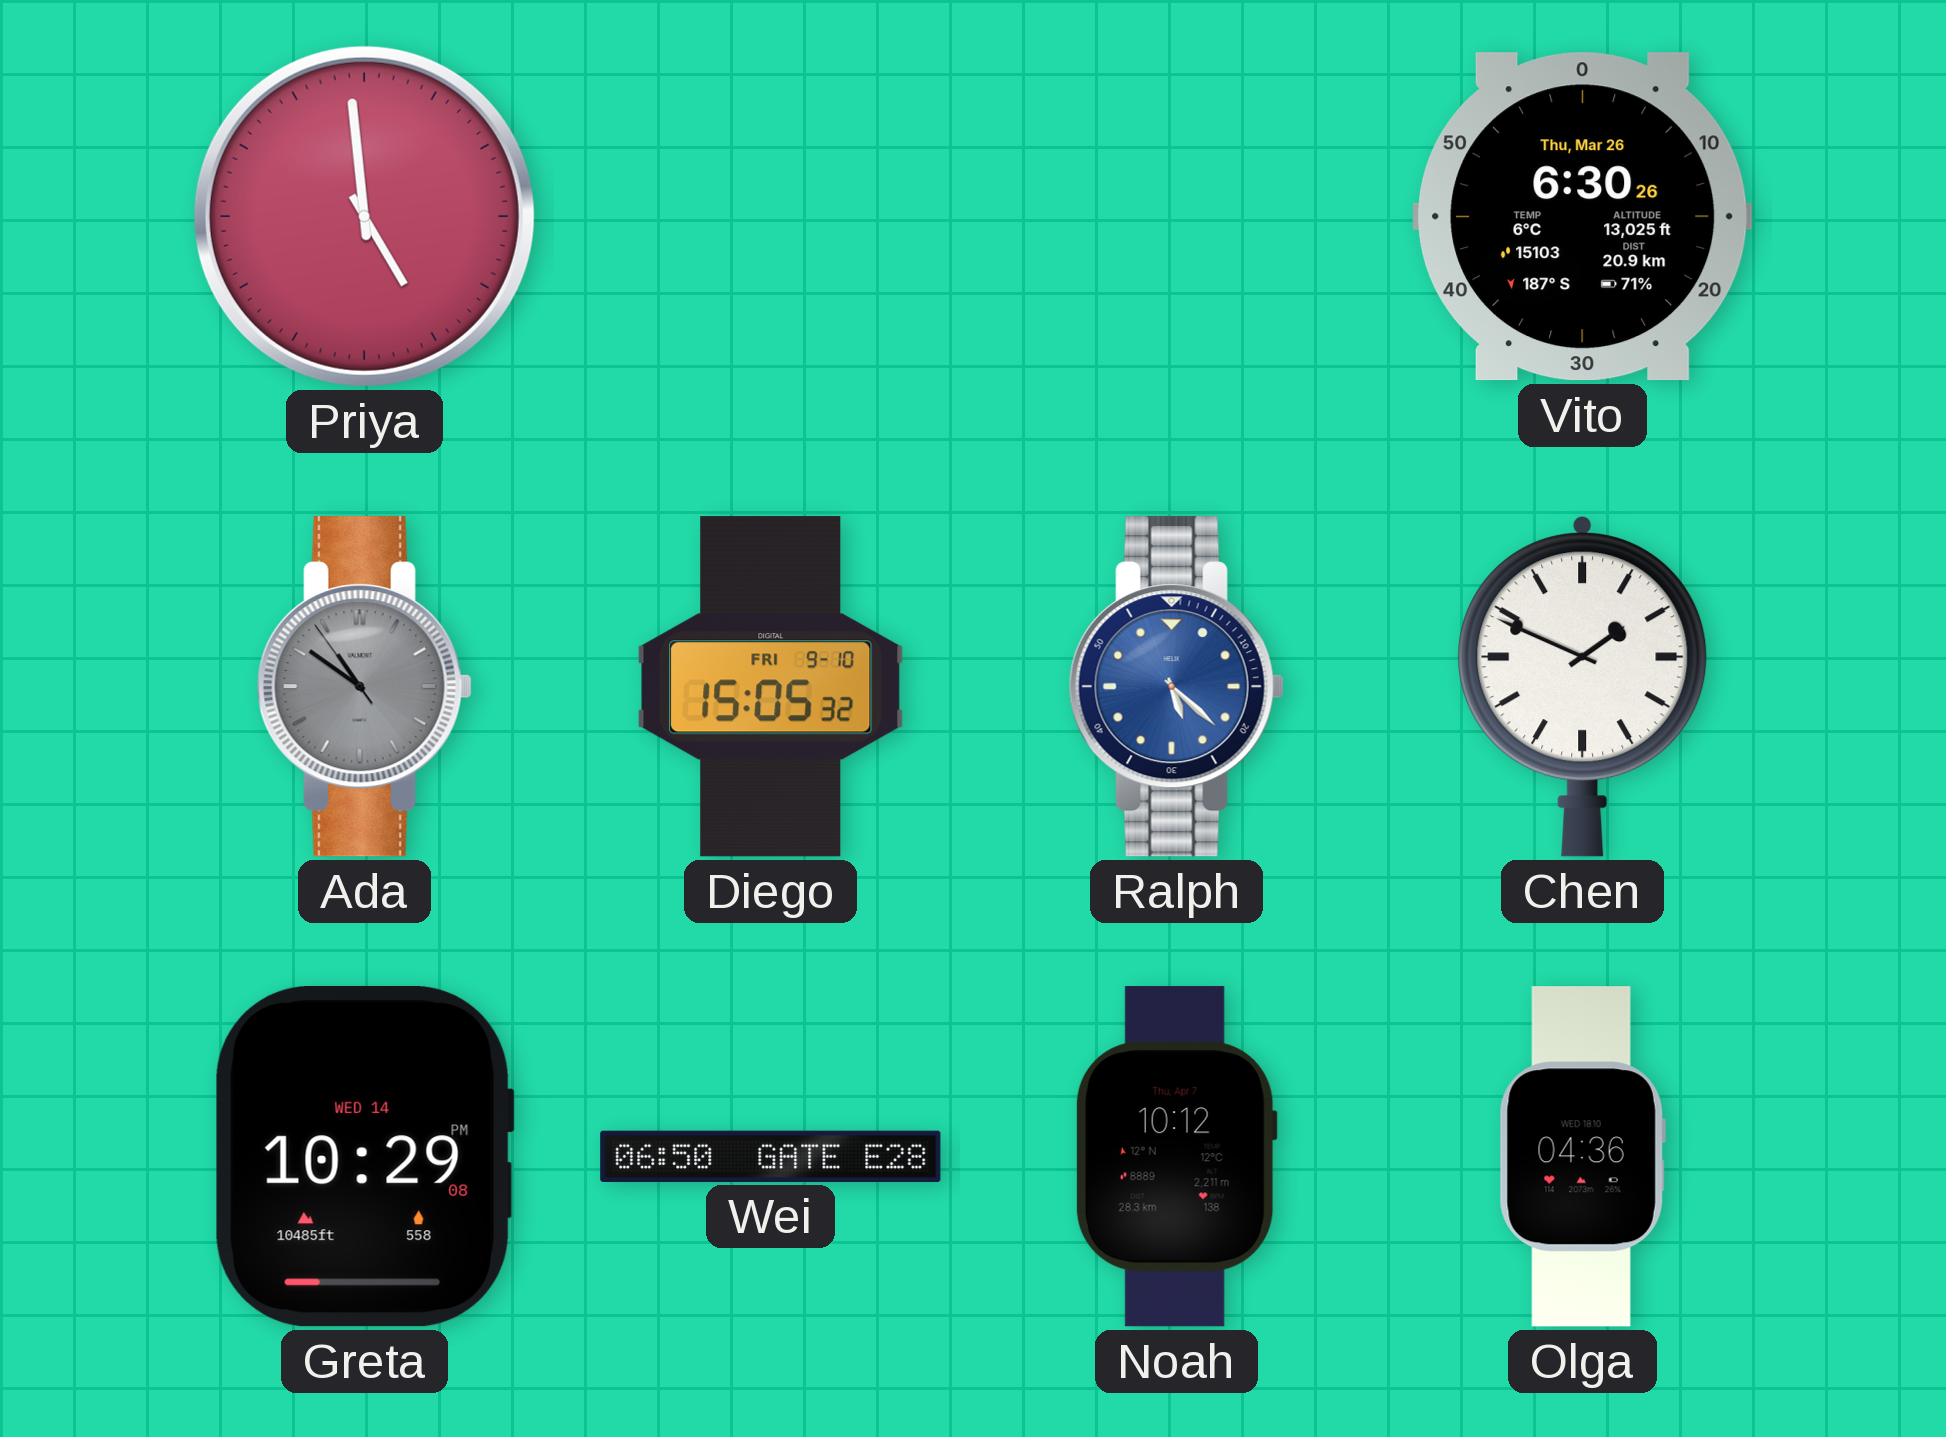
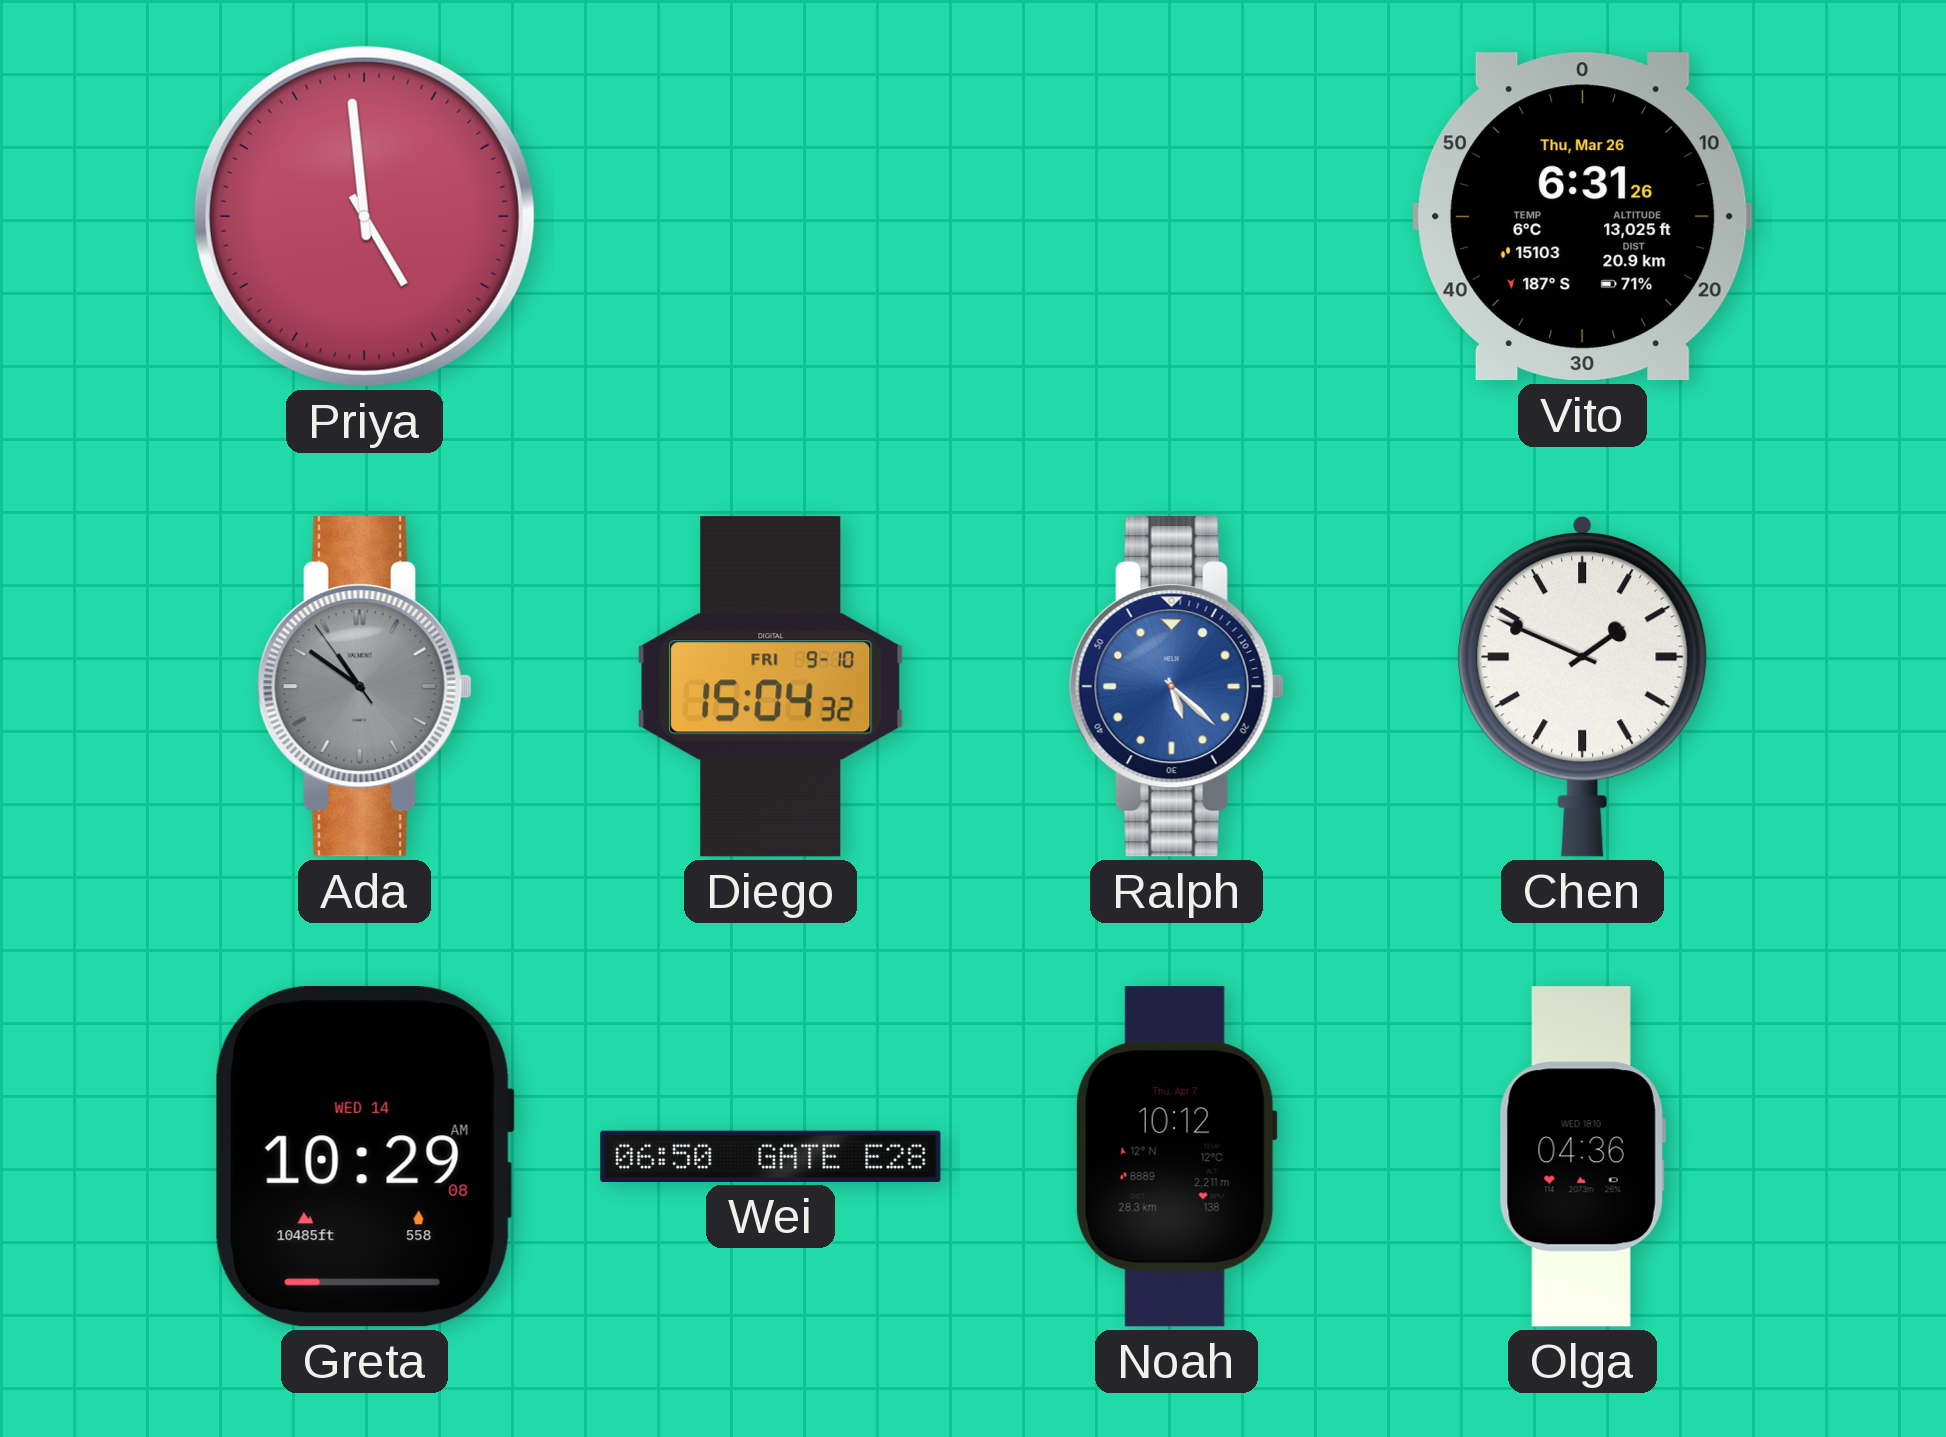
Vito: 6:30 -> 6:31 (1583, 217)
Diego: 15:05 -> 15:04 (771, 687)
Greta: 10:29:08 PM -> 10:29:08 AM (364, 1156)
